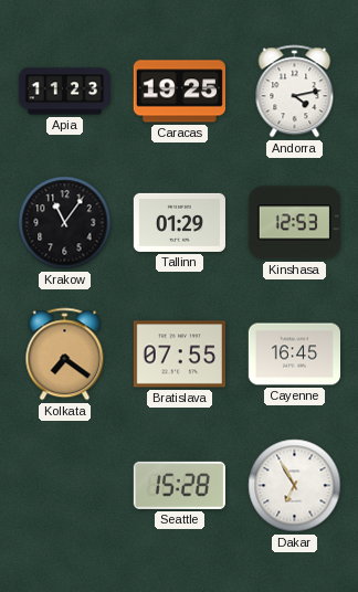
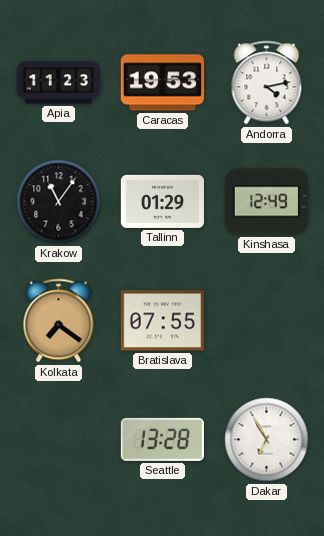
Caracas: 19:25 -> 19:53 (162, 83)
Kinshasa: 12:53 -> 12:49 (266, 202)
Cayenne: 16:45 -> none (294, 355)
Seattle: 15:28 -> 13:28 (162, 439)
